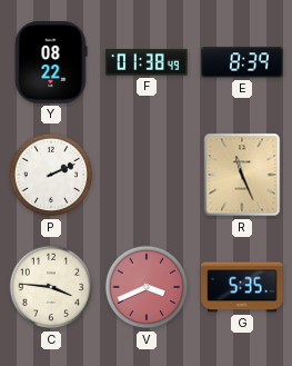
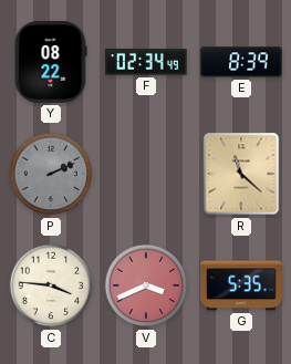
F: 01:38 -> 02:34 (146, 62)
P dial: white -> grey (51, 174)
R: 11:26 -> 11:22 (241, 174)
